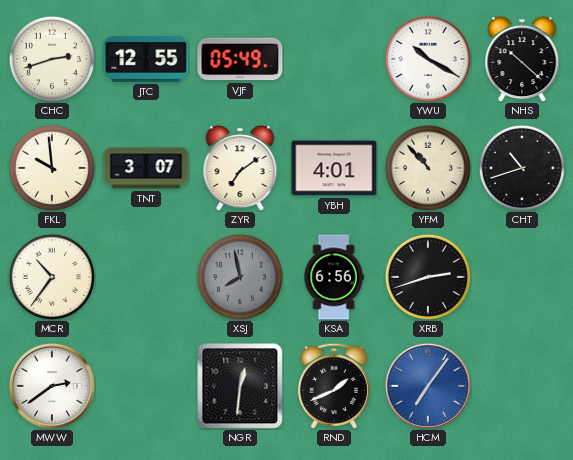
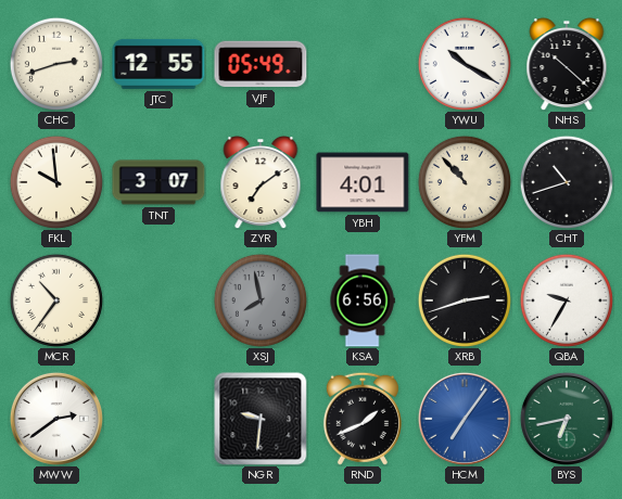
QBA: none -> 9:35 (567, 300)
NGR: 12:31 -> 9:31 (261, 419)
BYS: none -> 6:43 (567, 419)
